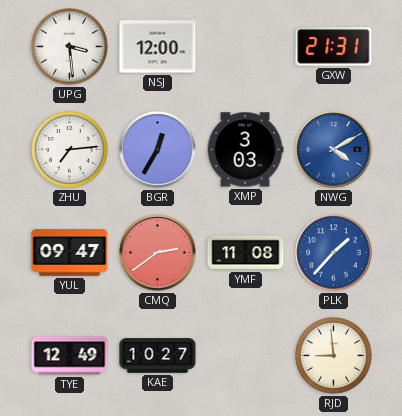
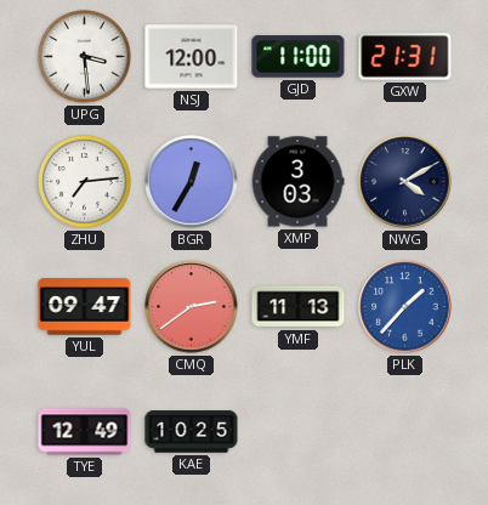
GJD: none -> 11:00 (299, 57)
NWG dial: blue -> navy (405, 182)
YMF: 11:08 -> 11:13 (299, 307)
KAE: 10:27 -> 10:25 (192, 432)
RJD: 8:59 -> none (334, 356)
